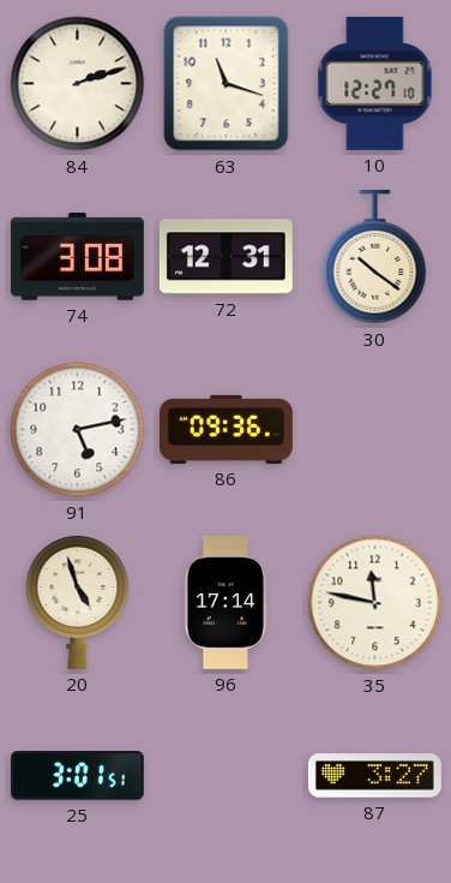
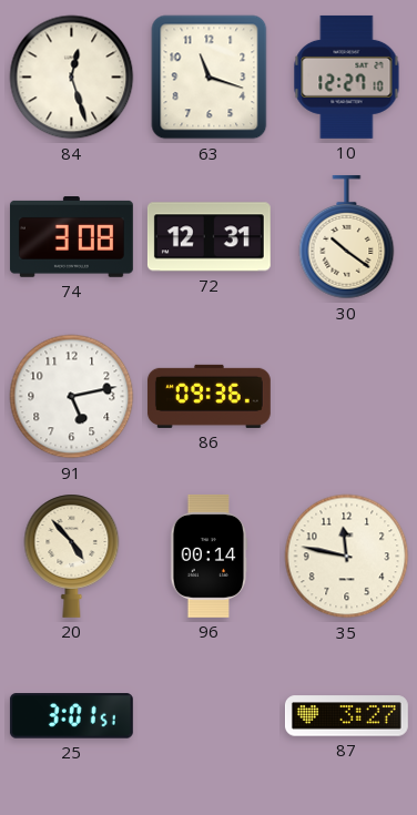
84: 2:12 -> 12:27 (72, 78)
20: 4:57 -> 4:53 (72, 556)
96: 17:14 -> 00:14 (208, 556)
